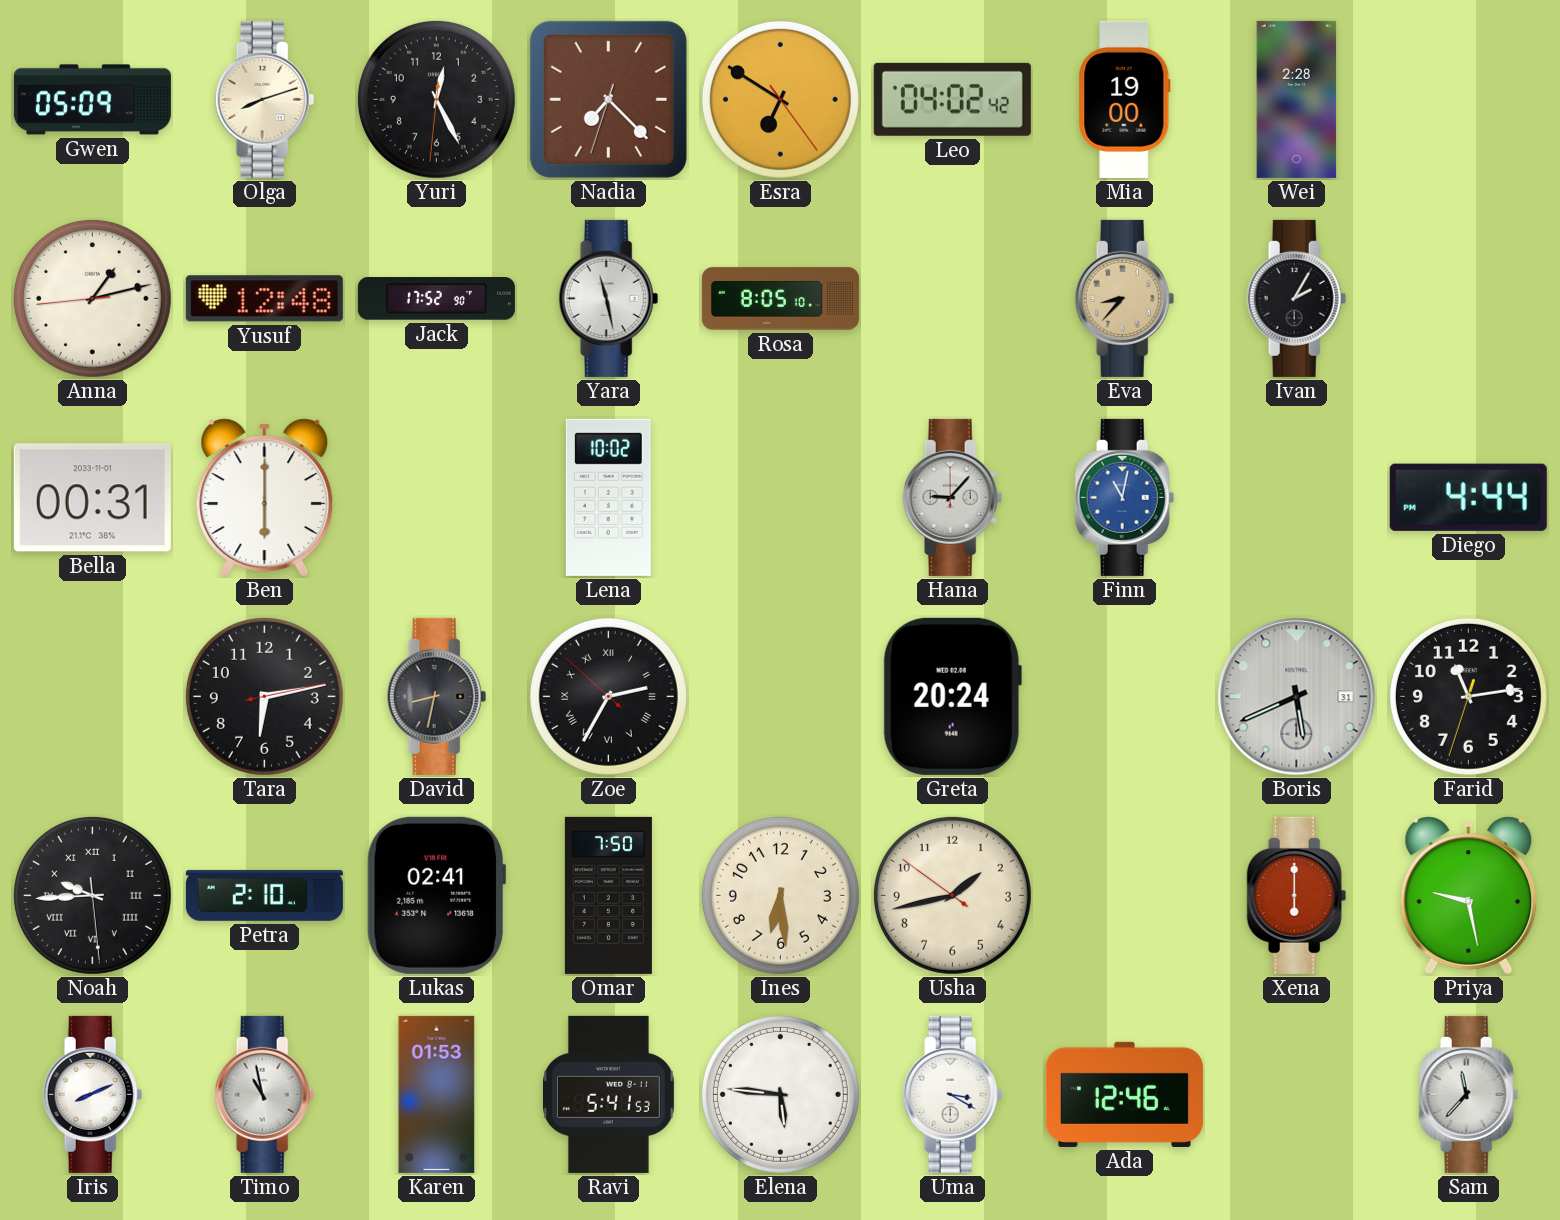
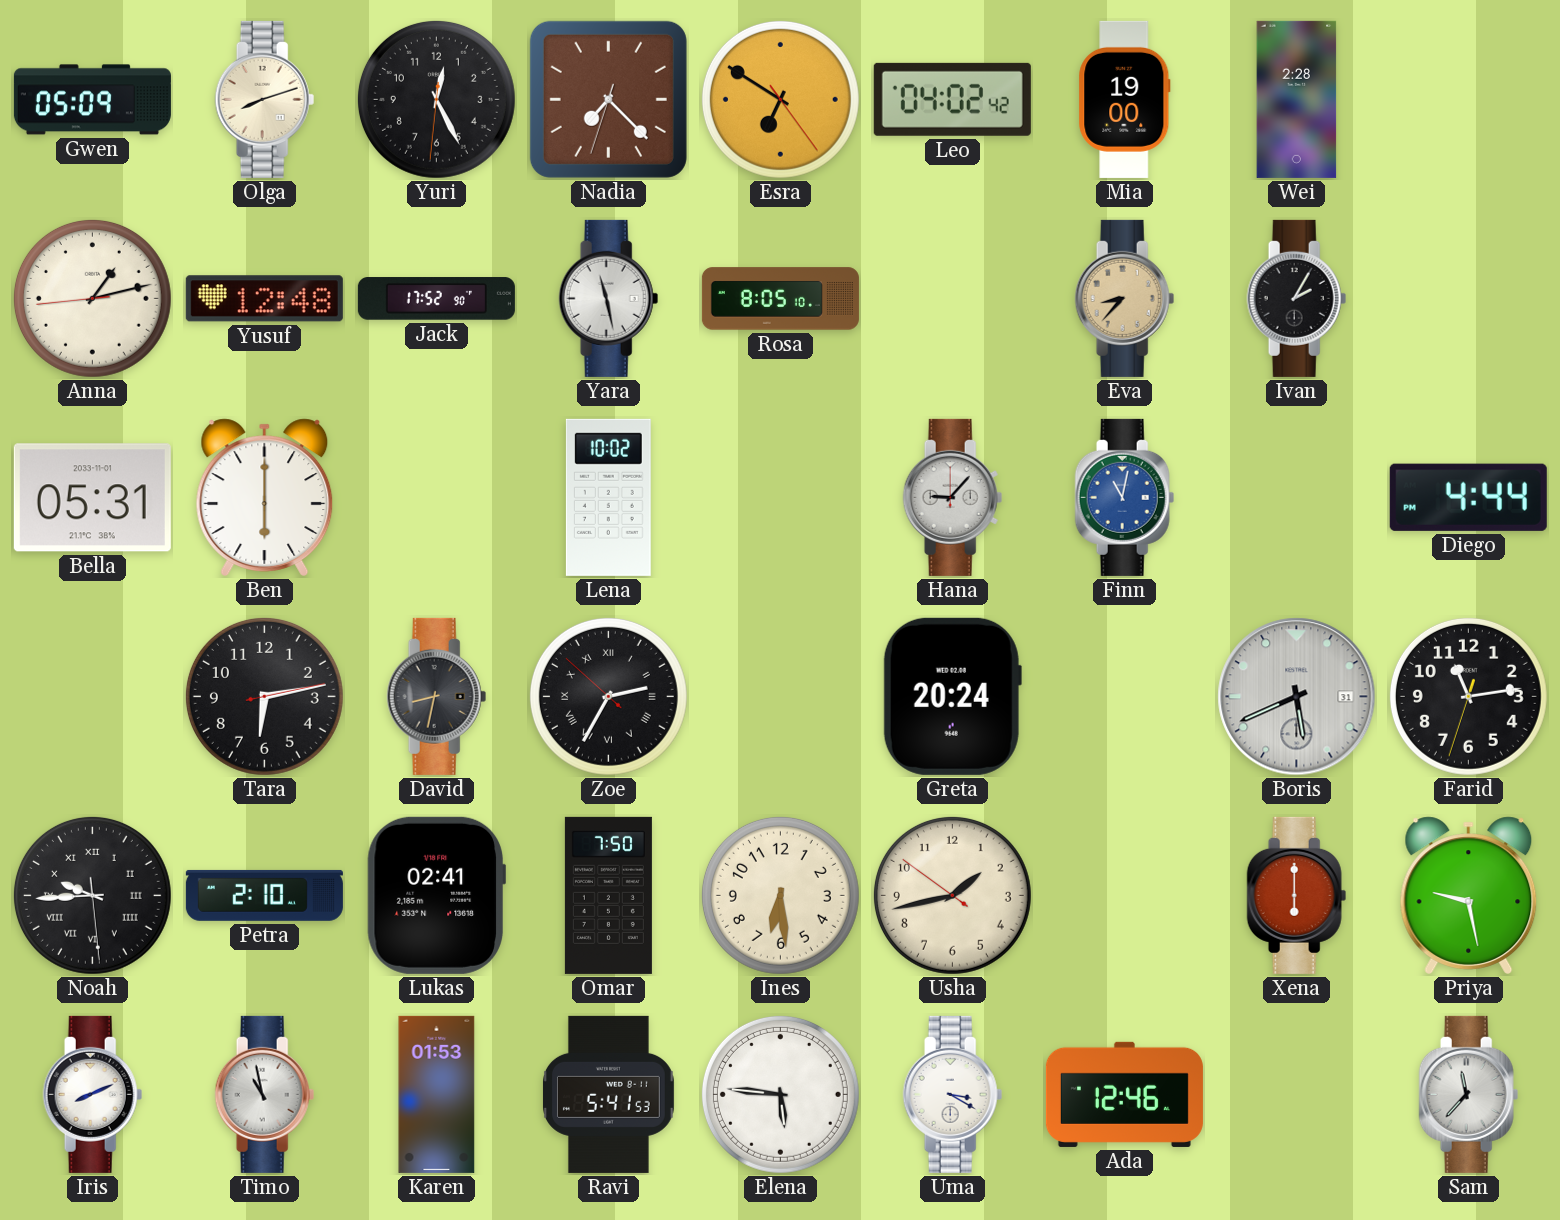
Bella: 00:31 -> 05:31 (92, 498)
